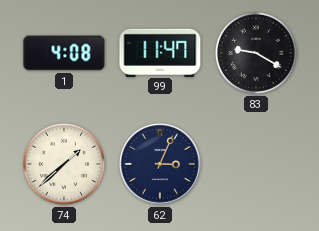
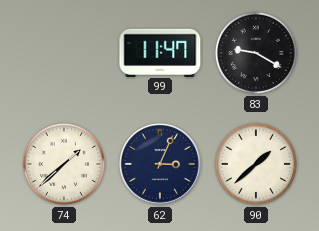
1: 4:08 -> none (64, 53)
90: none -> 1:38 (256, 164)
